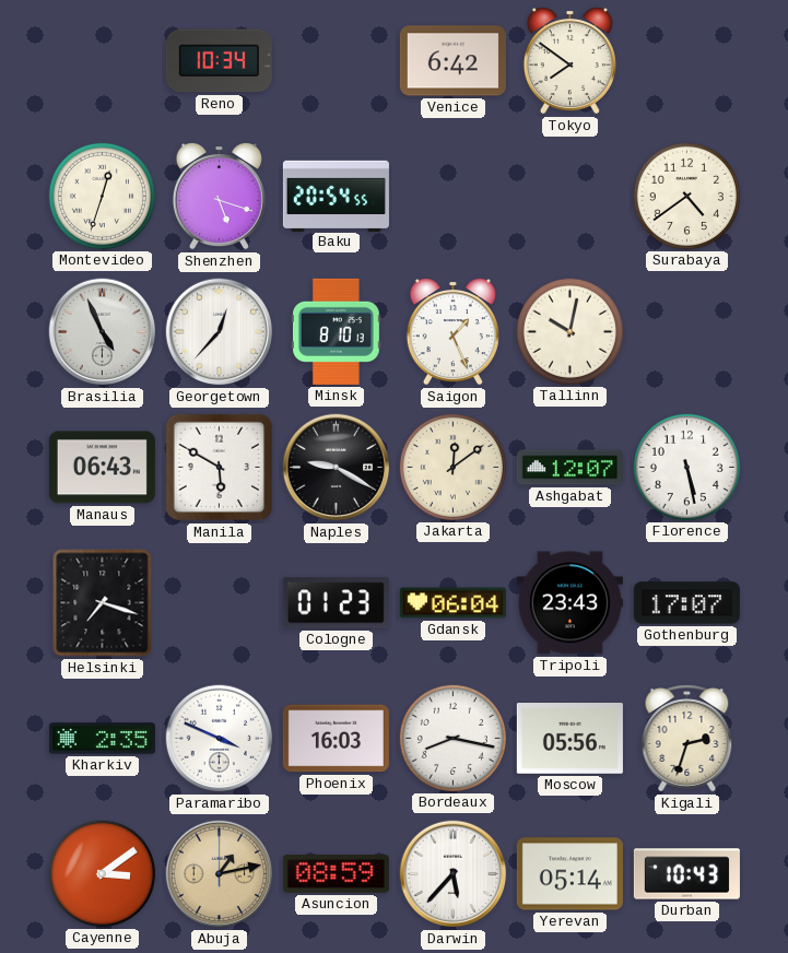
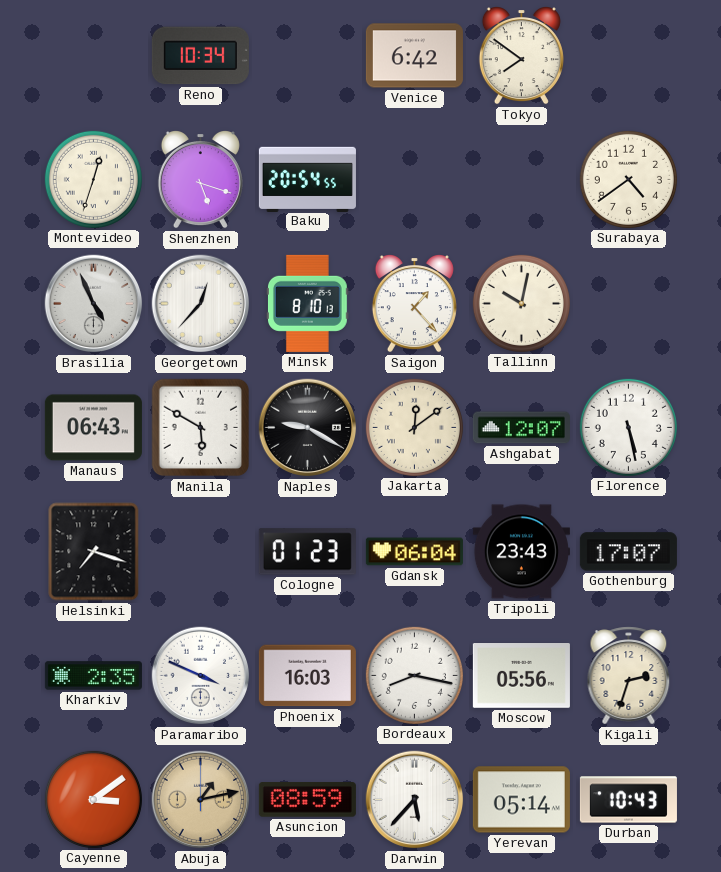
Saigon: 1:26 -> 1:23 (414, 304)
